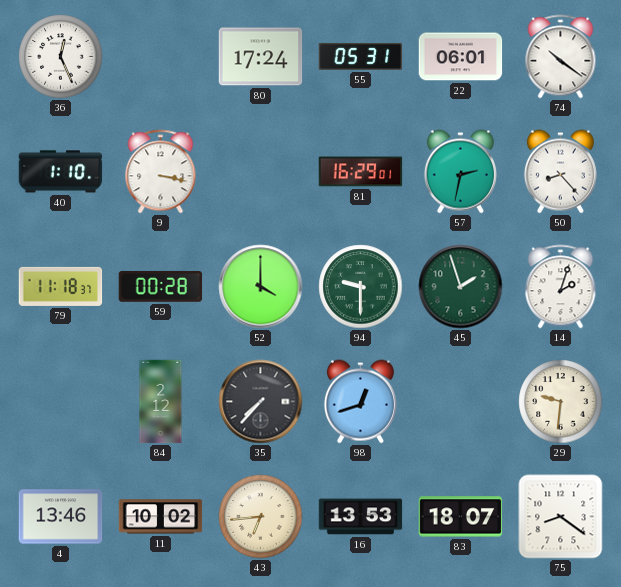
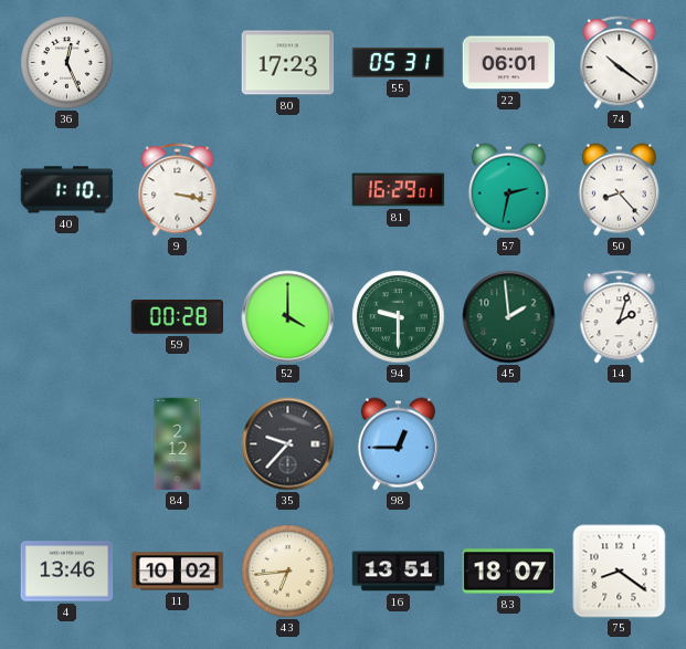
80: 17:24 -> 17:23 (288, 63)
79: 11:18 -> none (61, 286)
45: 1:57 -> 1:59 (509, 317)
35: 7:37 -> 9:37 (288, 444)
98: 12:42 -> 12:45 (398, 444)
29: 9:31 -> none (561, 402)
16: 13:53 -> 13:51 (399, 572)
